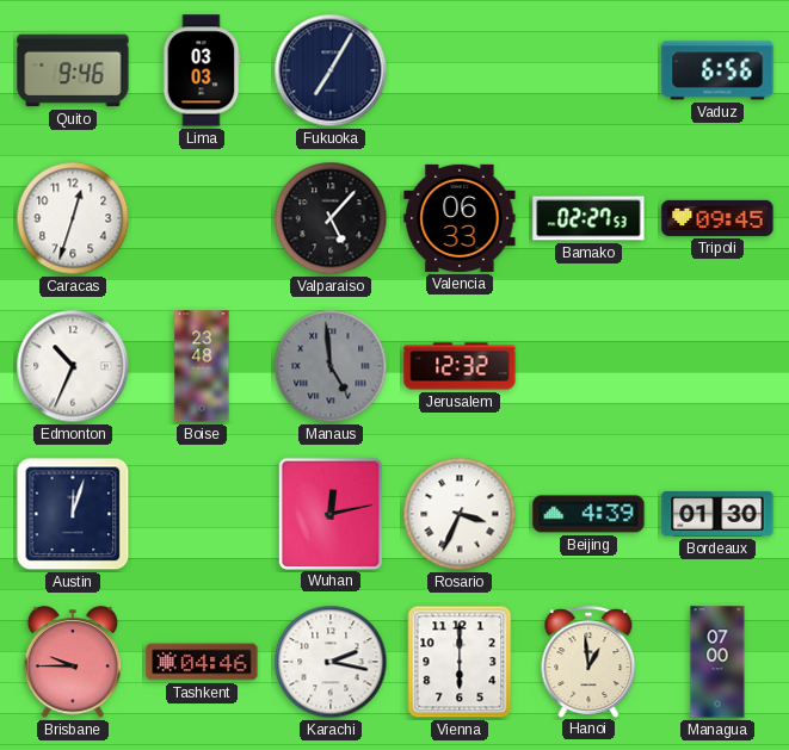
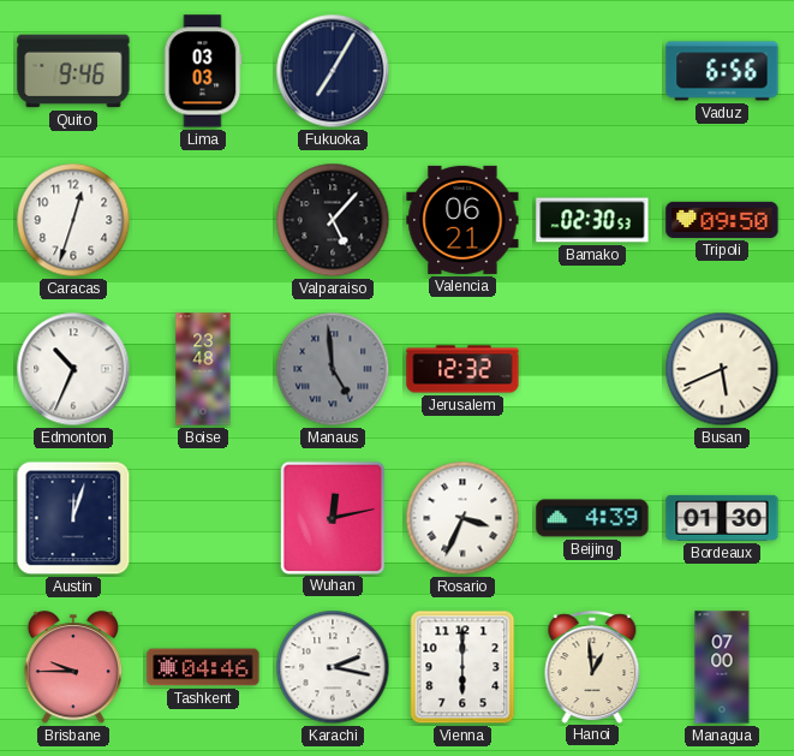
Valencia: 06:33 -> 06:21 (462, 220)
Bamako: 02:27 -> 02:30 (592, 220)
Tripoli: 09:45 -> 09:50 (722, 220)
Busan: none -> 5:41 (722, 369)
